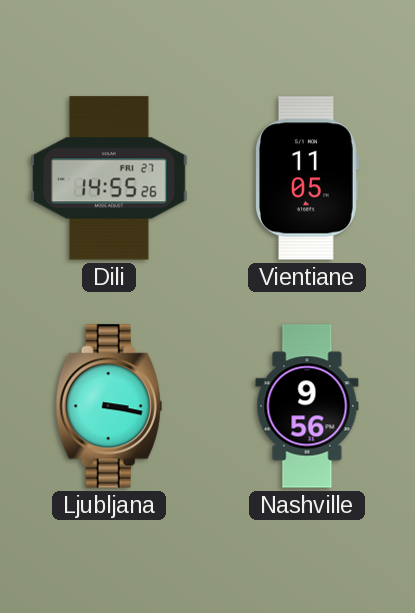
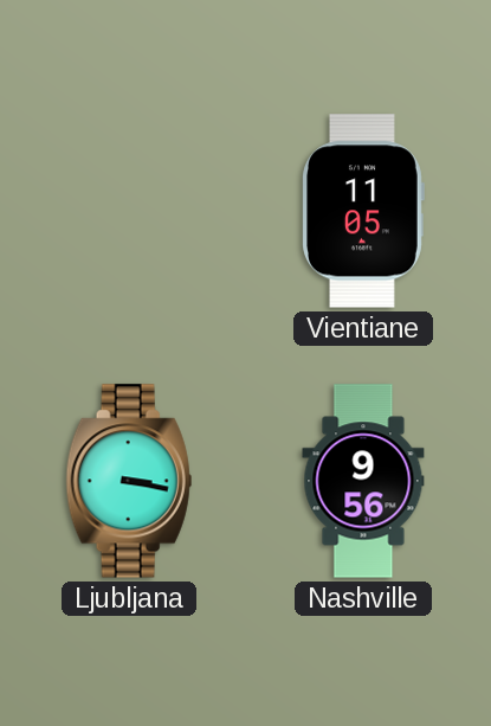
Dili: 14:55 -> none (109, 178)
